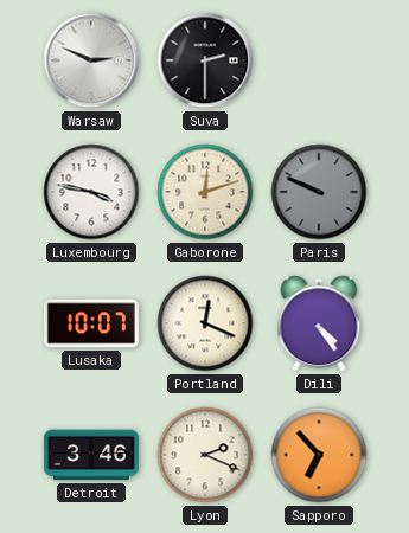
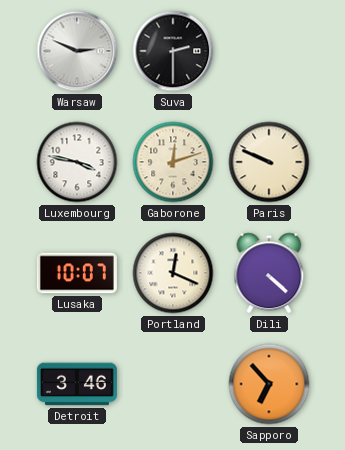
Paris dial: grey -> cream (269, 162)
Dili: 4:24 -> 4:22 (269, 273)
Lyon: 2:19 -> none (205, 455)
